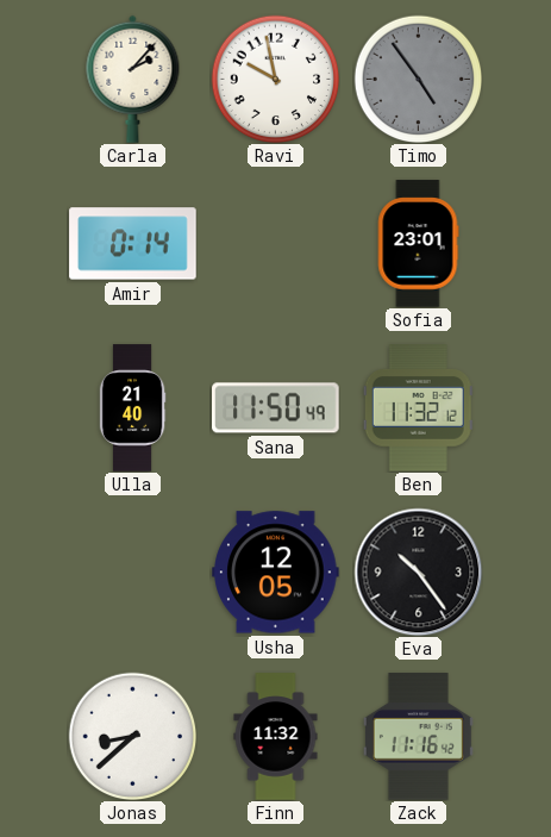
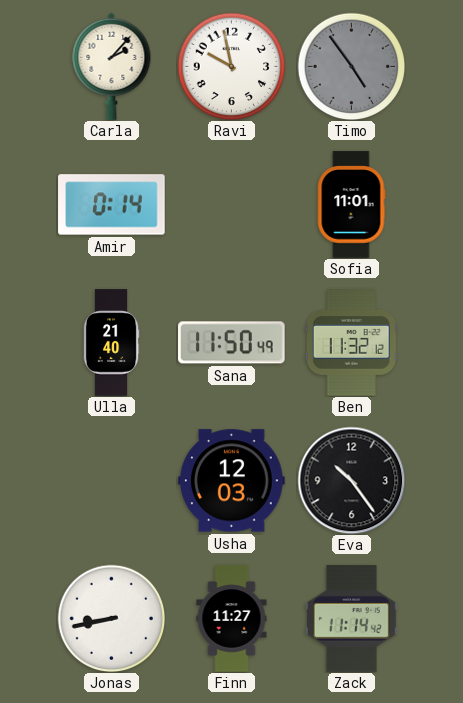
Sofia: 23:01 -> 11:01 (351, 205)
Usha: 12:05 -> 12:03 (232, 481)
Jonas: 8:38 -> 8:43 (111, 618)
Finn: 11:32 -> 11:27 (232, 619)
Zack: 11:16 -> 11:14 (351, 619)
